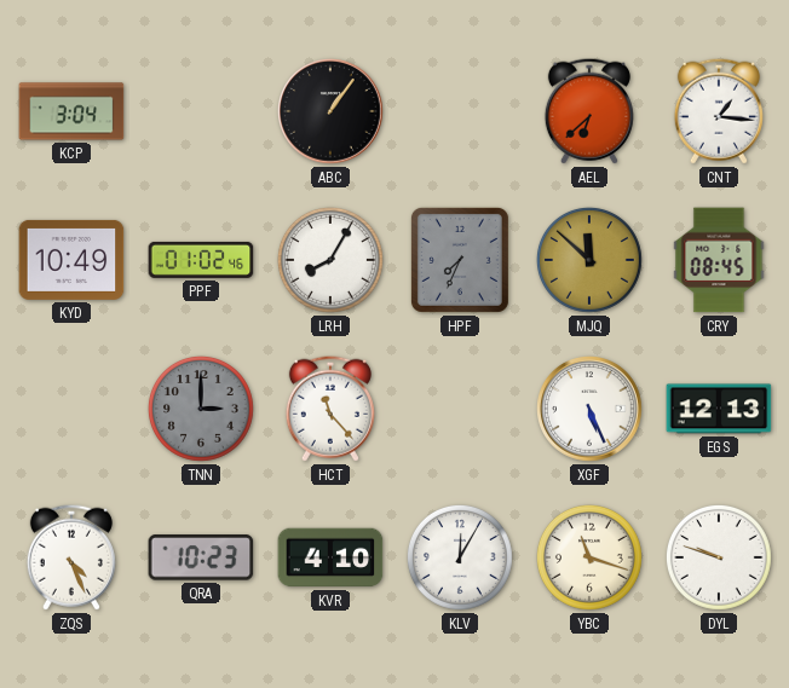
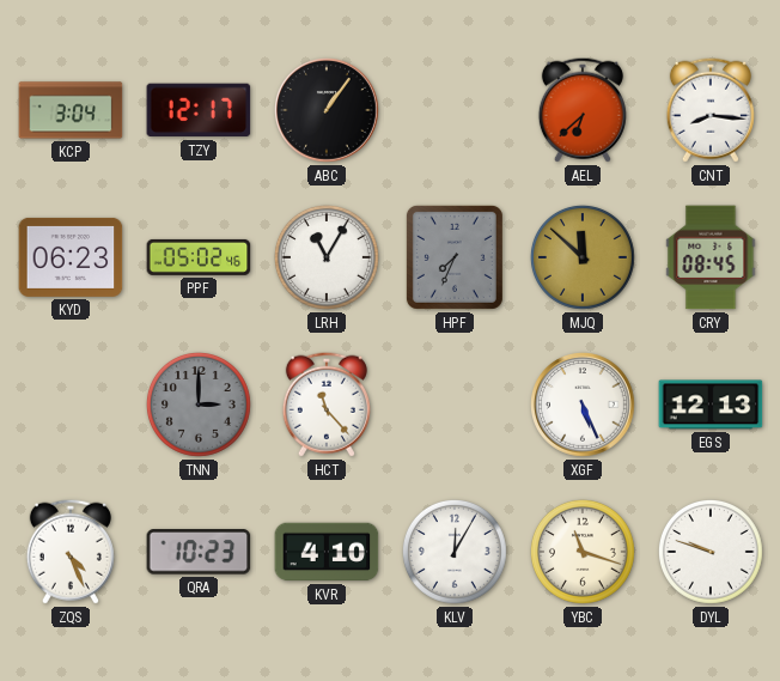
TZY: none -> 12:17 (199, 110)
CNT: 1:16 -> 8:16 (711, 110)
KYD: 10:49 -> 06:23 (71, 257)
PPF: 01:02 -> 05:02 (199, 257)
LRH: 8:05 -> 11:05 (327, 257)
